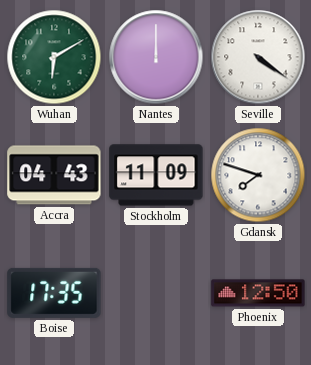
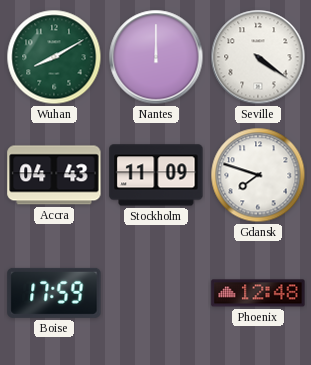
Wuhan: 6:10 -> 8:10 (54, 57)
Boise: 17:35 -> 17:59 (54, 293)
Phoenix: 12:50 -> 12:48 (258, 293)
